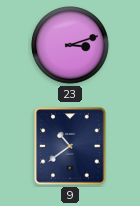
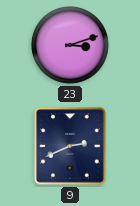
9: 10:39 -> 2:41 (70, 146)
